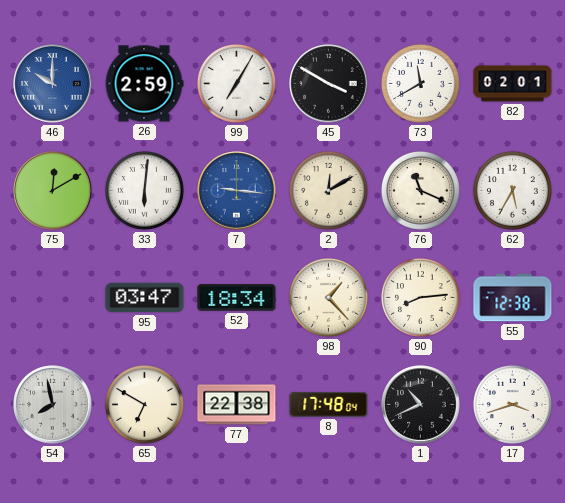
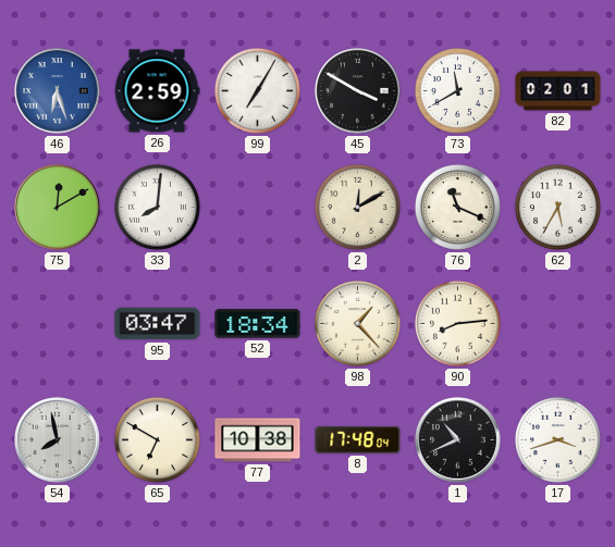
46: 10:00 -> 6:27 (58, 91)
33: 6:01 -> 8:01 (157, 207)
7: 9:16 -> none (237, 191)
55: 12:38 -> none (513, 298)
77: 22:38 -> 10:38 (258, 440)
